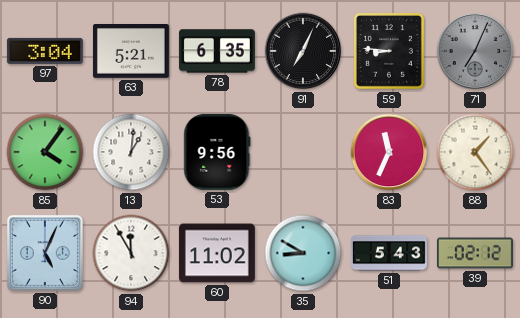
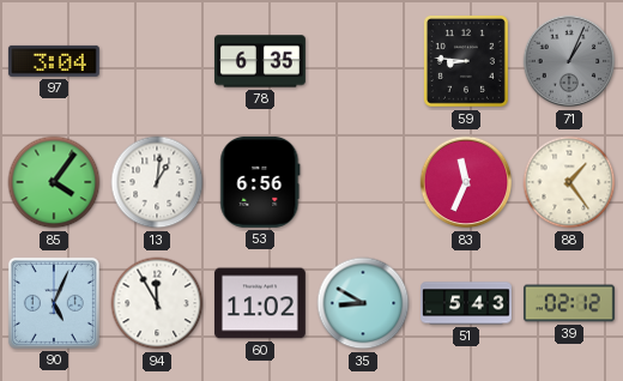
63: 5:21 -> none (131, 52)
91: 7:04 -> none (303, 51)
71: 7:04 -> 1:04 (569, 61)
53: 9:56 -> 6:56 (260, 182)
